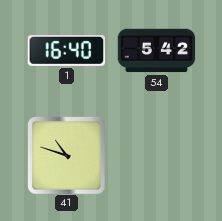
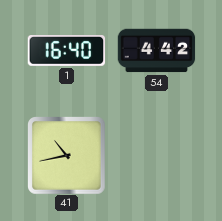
54: 5:42 -> 4:42 (156, 51)
41: 10:48 -> 10:43 (67, 156)
